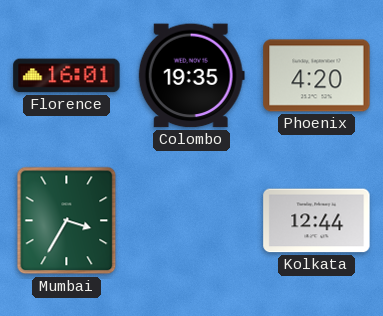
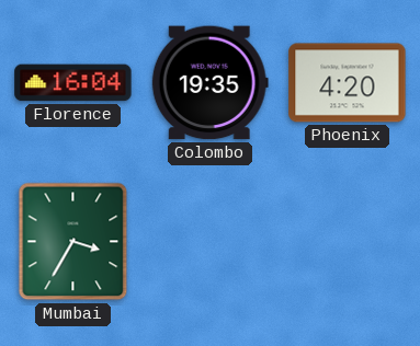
Florence: 16:01 -> 16:04 (73, 83)
Kolkata: 12:44 -> none (317, 221)
